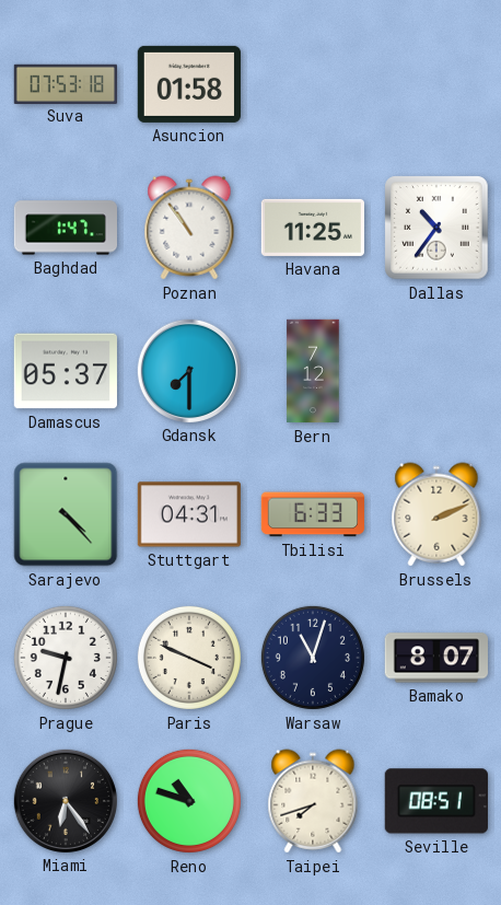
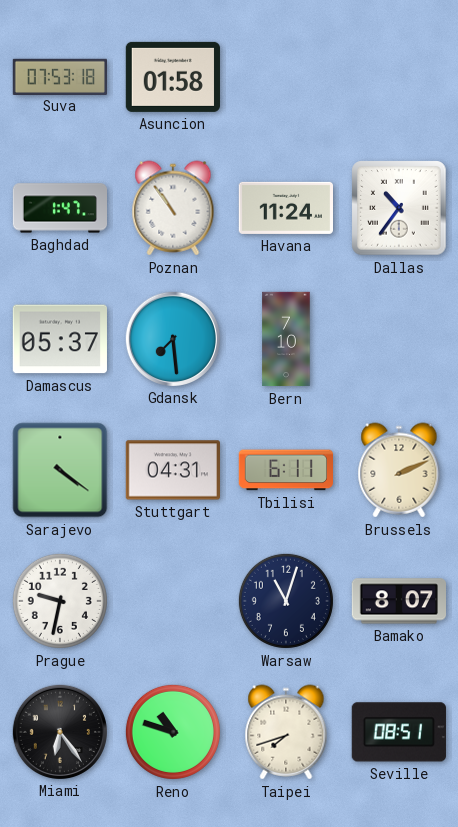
Havana: 11:25 -> 11:24 (285, 208)
Gdansk: 7:30 -> 7:29 (172, 338)
Bern: 7:12 -> 7:10 (286, 339)
Sarajevo: 4:23 -> 4:21 (60, 470)
Tbilisi: 6:33 -> 6:11 (285, 470)
Paris: 3:49 -> none (189, 658)
